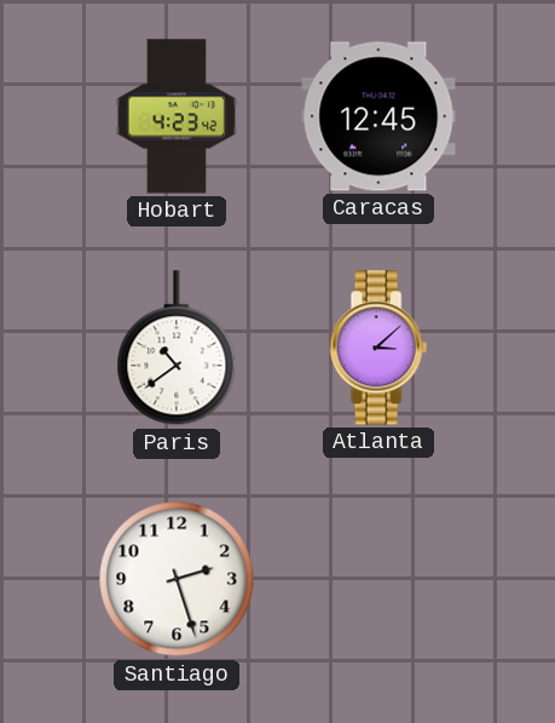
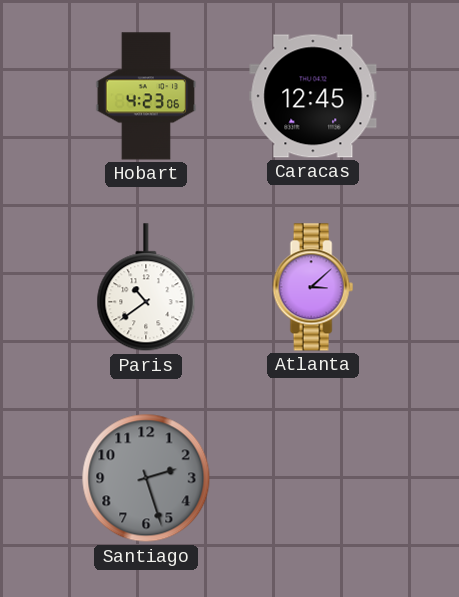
Hobart: 4:23:42 -> 4:23:06 (146, 96)
Santiago dial: white -> grey (146, 478)
